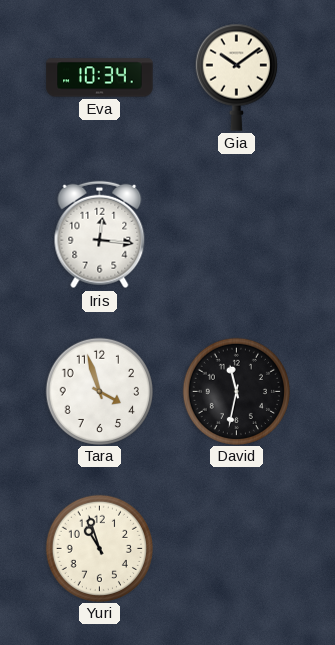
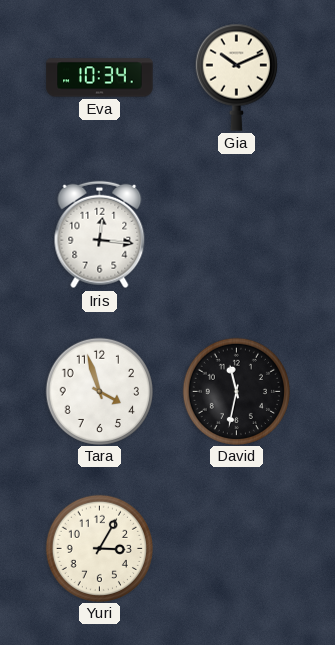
Gia: 10:09 -> 10:11 (236, 77)
Yuri: 10:57 -> 3:05 (99, 548)
